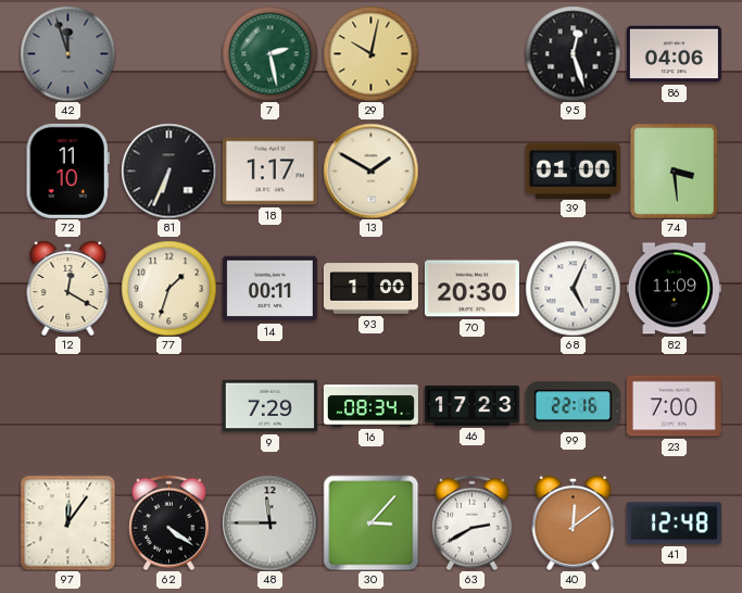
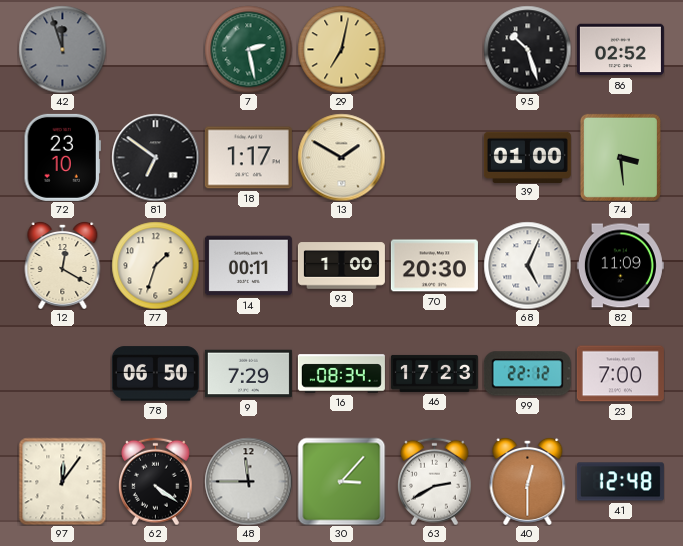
29: 10:02 -> 7:02 (341, 49)
95: 12:27 -> 10:27 (527, 49)
86: 04:06 -> 02:52 (620, 50)
72: 11:10 -> 23:10 (62, 157)
81: 6:34 -> 6:51 (155, 157)
78: none -> 06:50 (155, 374)
99: 22:16 -> 22:12 (527, 374)
40: 12:09 -> 12:30 (528, 481)
